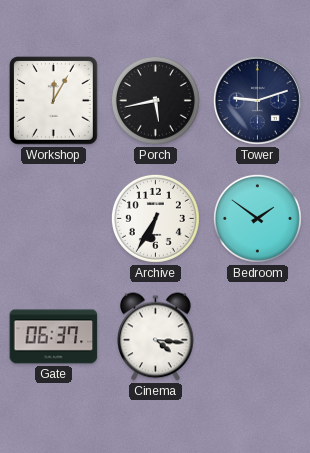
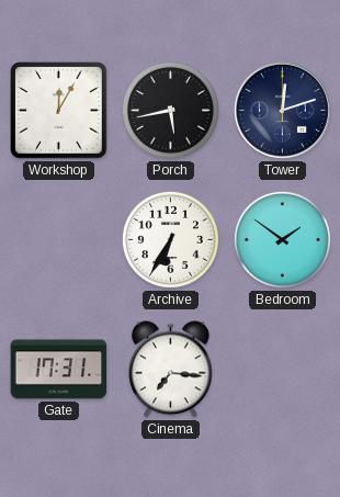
Tower: 9:12 -> 12:12 (282, 110)
Gate: 06:37 -> 17:31 (59, 370)
Cinema: 4:16 -> 7:16 (171, 370)
